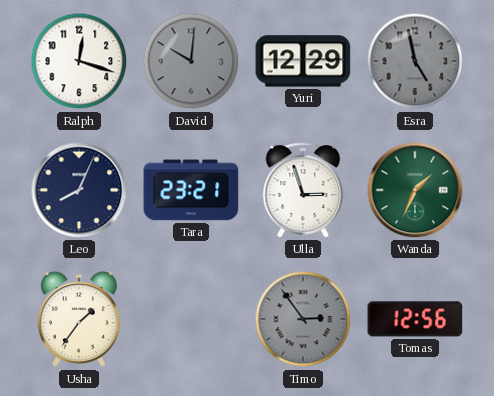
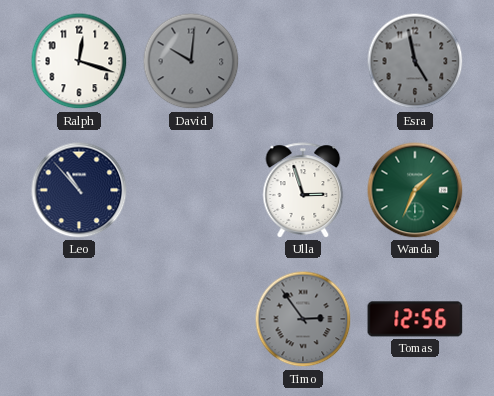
Yuri: 12:29 -> none (303, 61)
Leo: 8:04 -> 10:53 (79, 190)
Tara: 23:21 -> none (191, 190)
Usha: 1:36 -> none (79, 320)
